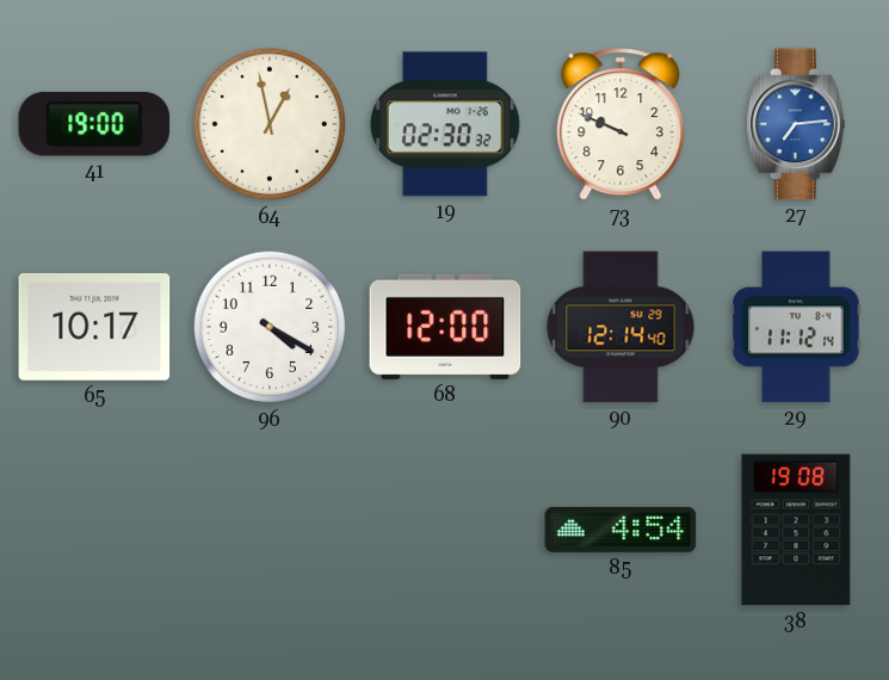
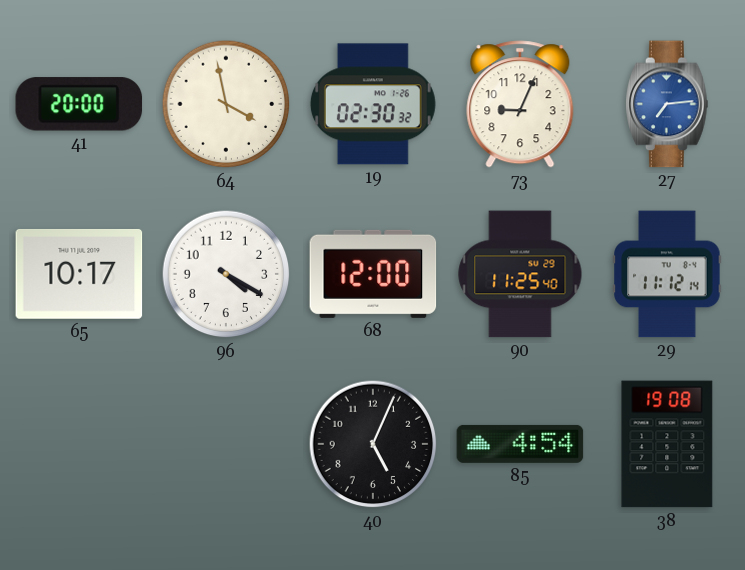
41: 19:00 -> 20:00 (79, 104)
64: 12:58 -> 3:58 (226, 104)
73: 9:49 -> 9:04 (520, 104)
90: 12:14 -> 11:25 (520, 274)
40: none -> 5:04 (373, 444)
